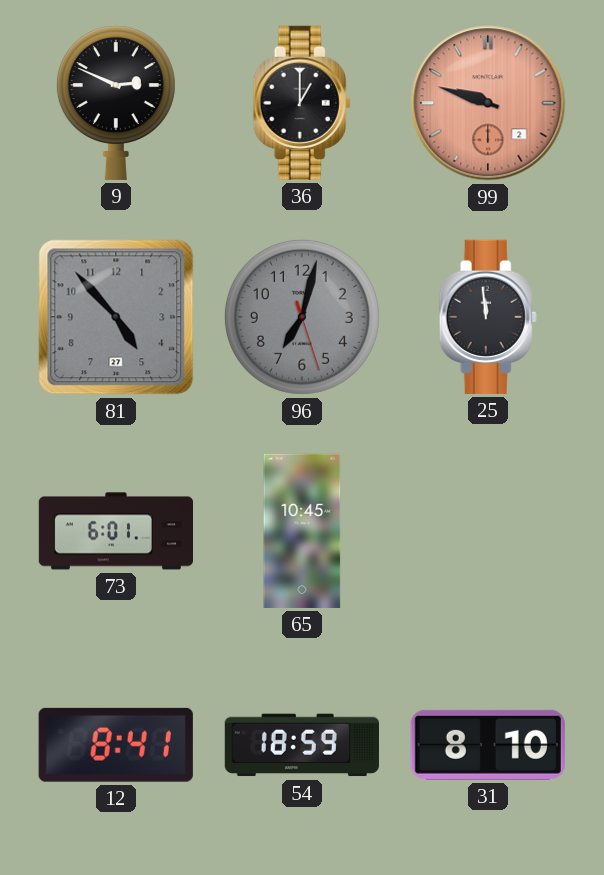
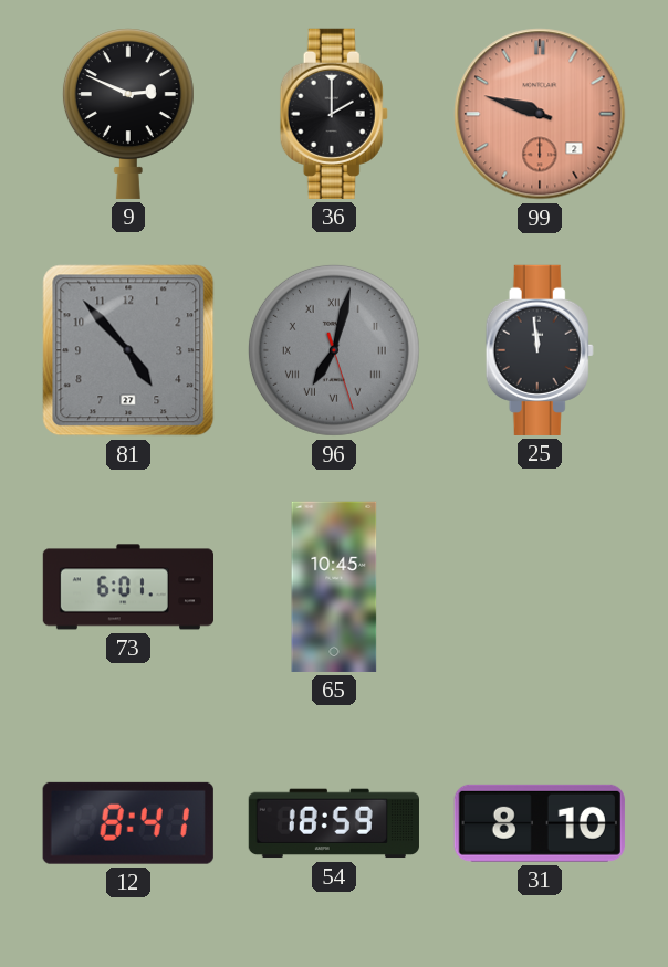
36: 1:00 -> 2:00 (334, 114)
96 numerals: Arabic -> Roman (334, 350)
